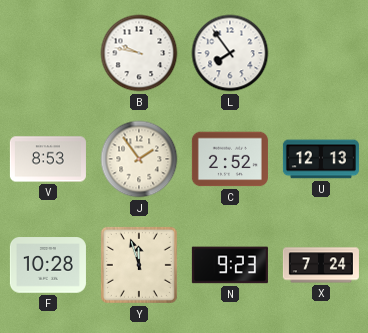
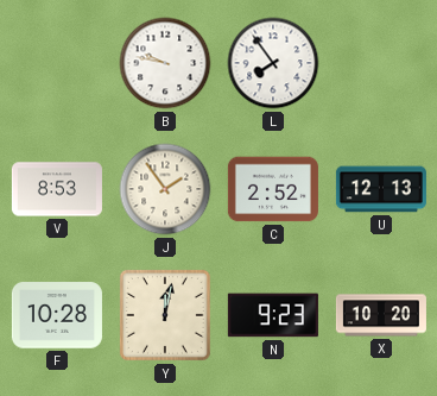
Y: 11:57 -> 12:02 (165, 315)
X: 7:24 -> 10:20 (381, 315)
